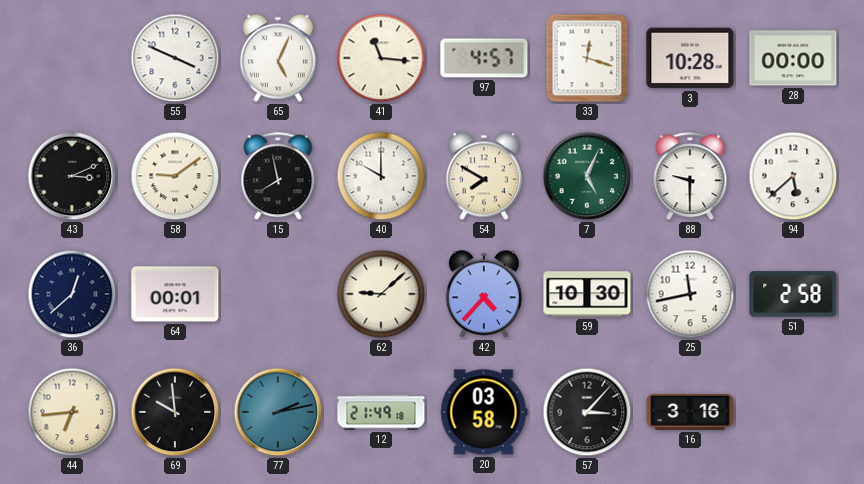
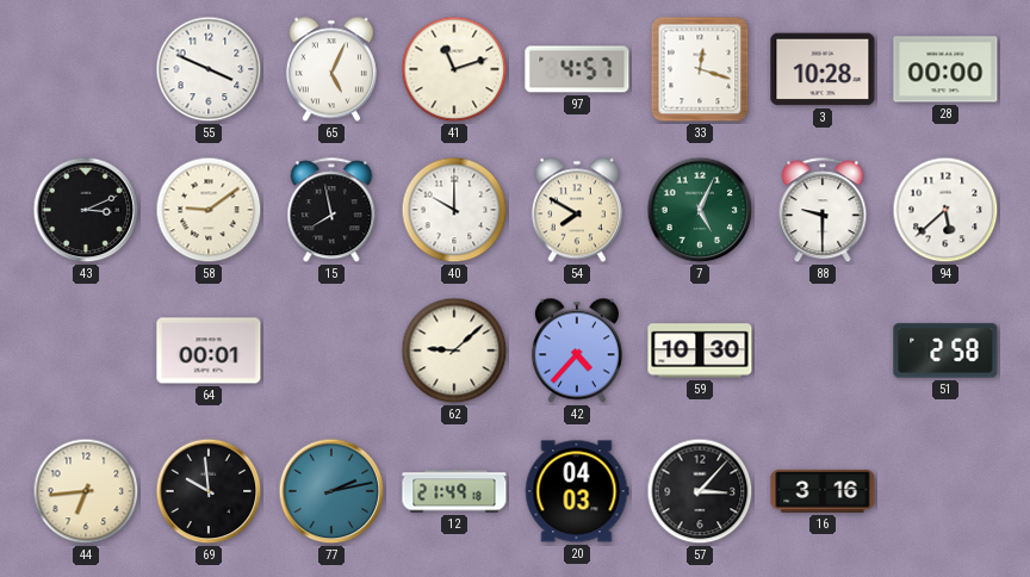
41: 11:16 -> 11:12 (454, 69)
36: 12:38 -> none (72, 294)
25: 11:43 -> none (690, 294)
20: 03:58 -> 04:03 (577, 491)
